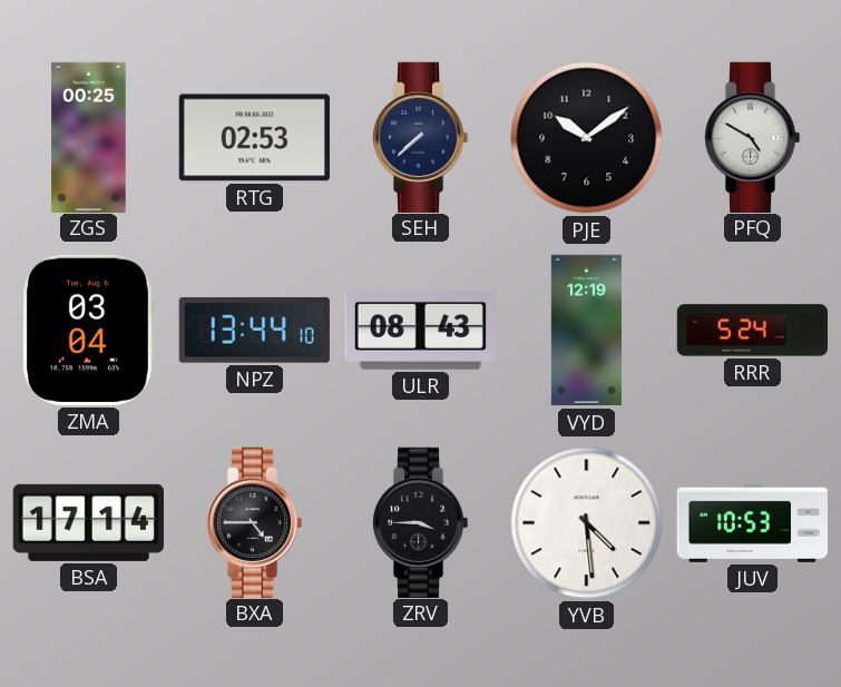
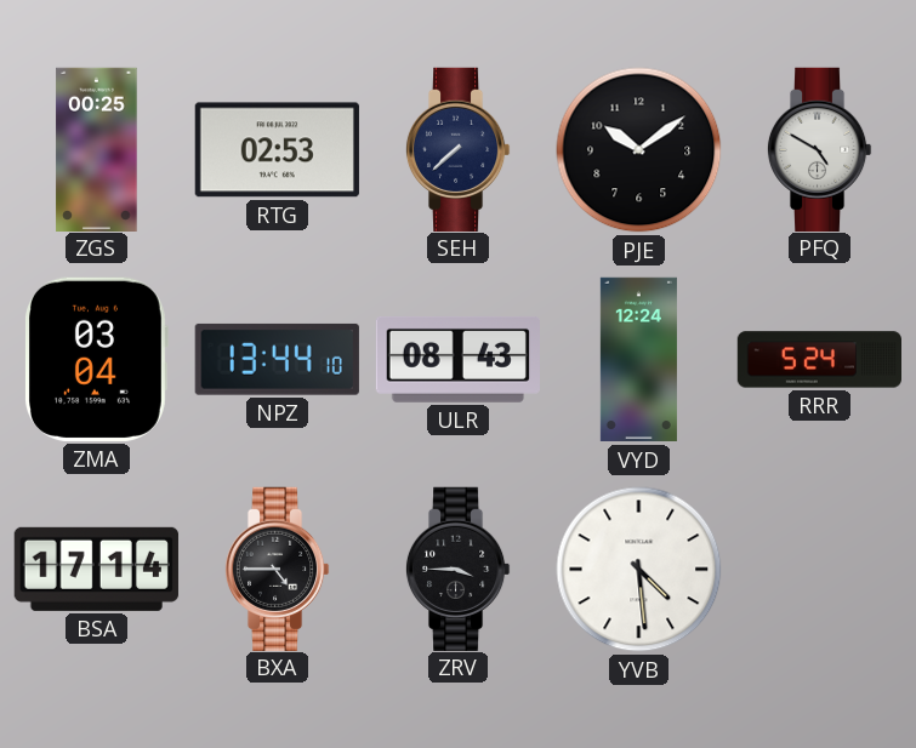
VYD: 12:19 -> 12:24 (638, 360)
JUV: 10:53 -> none (752, 522)
